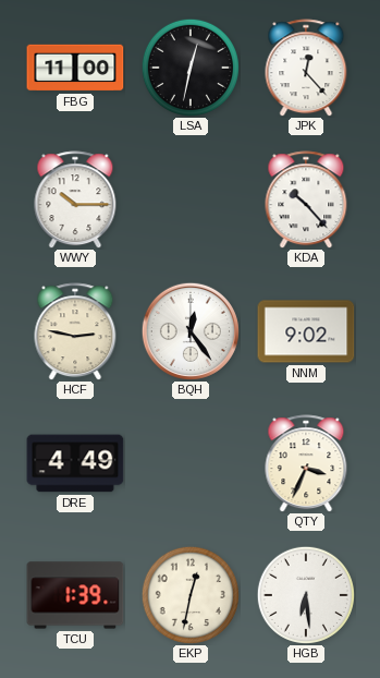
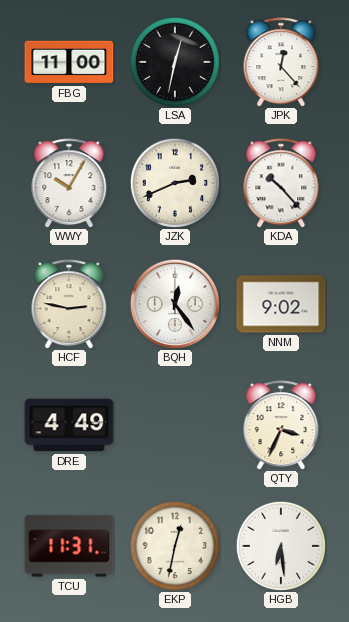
WWY: 10:15 -> 10:05 (69, 183)
JZK: none -> 2:41 (175, 183)
TCU: 1:39 -> 11:31 (69, 546)
